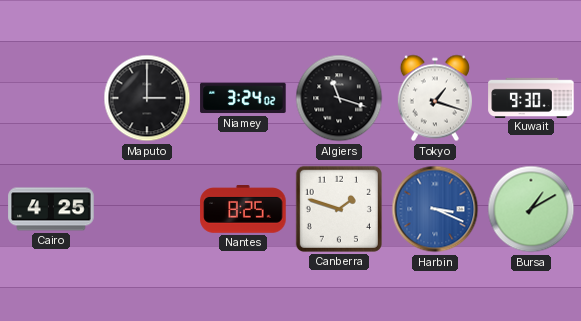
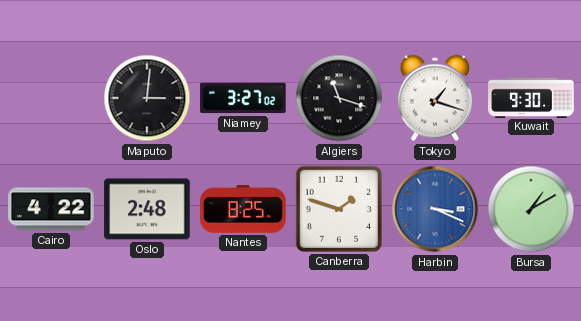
Maputo: 3:00 -> 3:01 (147, 98)
Niamey: 3:24 -> 3:27 (243, 98)
Cairo: 4:25 -> 4:22 (51, 209)
Oslo: none -> 2:48 (147, 209)
